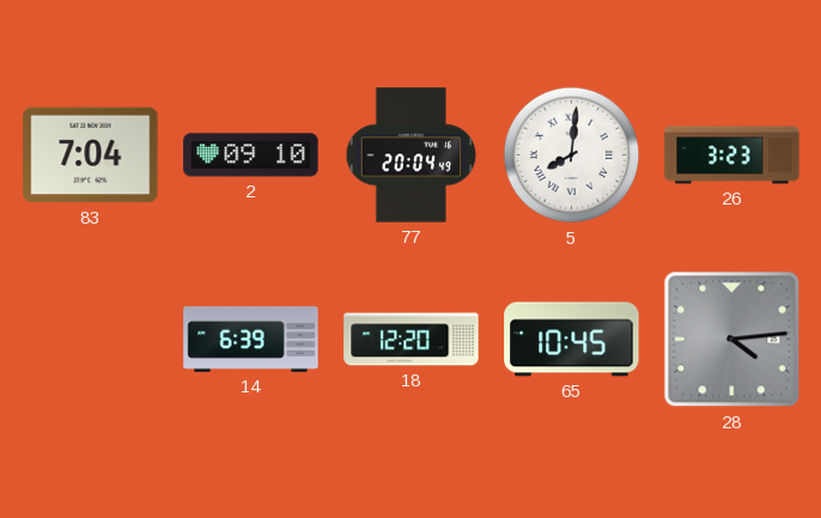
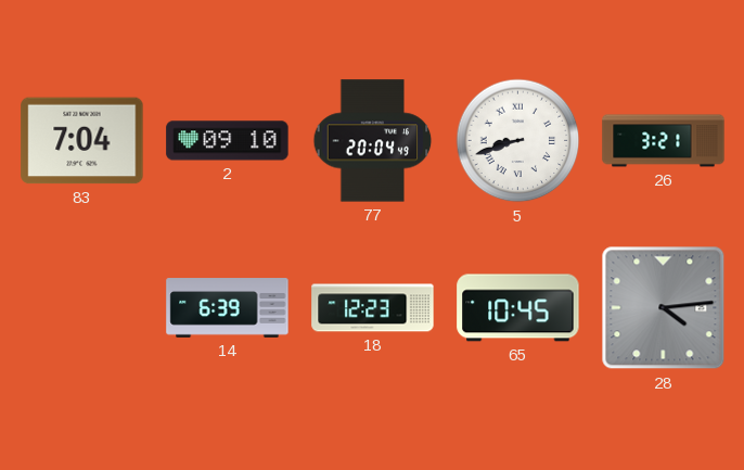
5: 8:01 -> 8:42 (518, 141)
26: 3:23 -> 3:21 (664, 141)
18: 12:20 -> 12:23 (373, 308)
